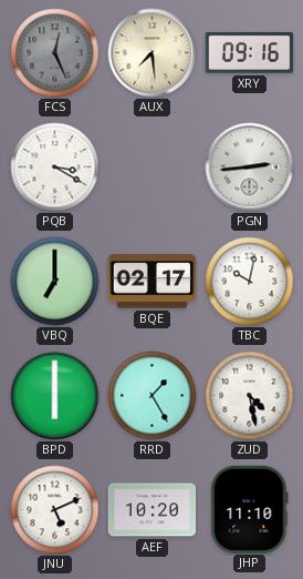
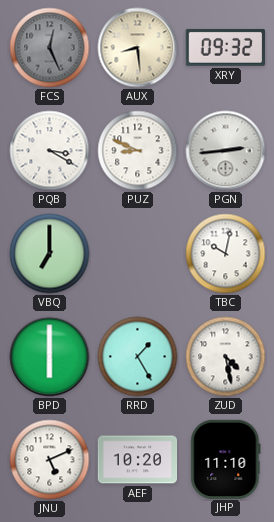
AUX: 7:29 -> 8:29 (138, 48)
XRY: 09:16 -> 09:32 (225, 47)
PUZ: none -> 8:49 (138, 151)
BQE: 02:17 -> none (151, 282)
